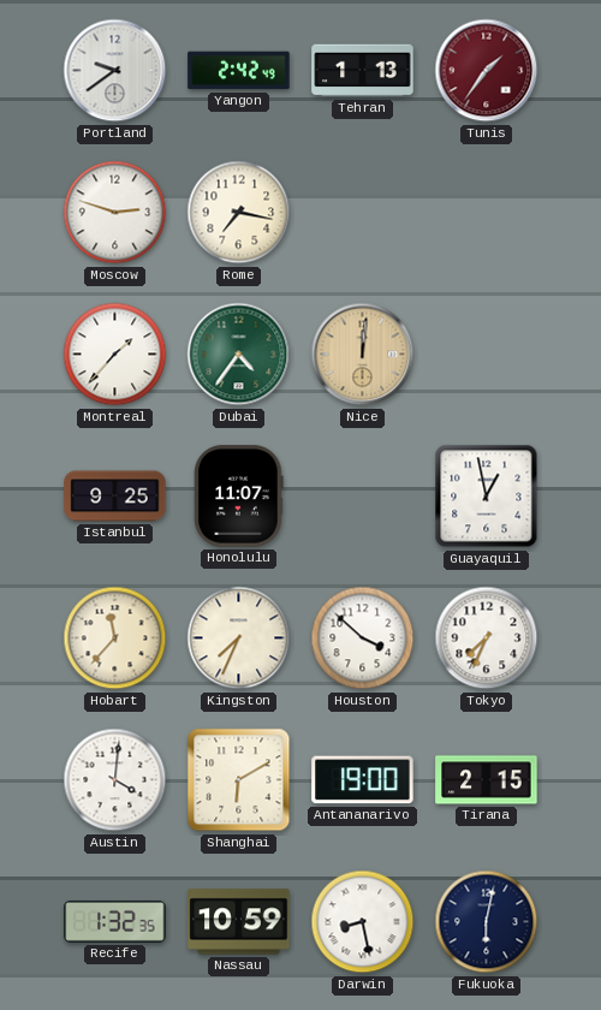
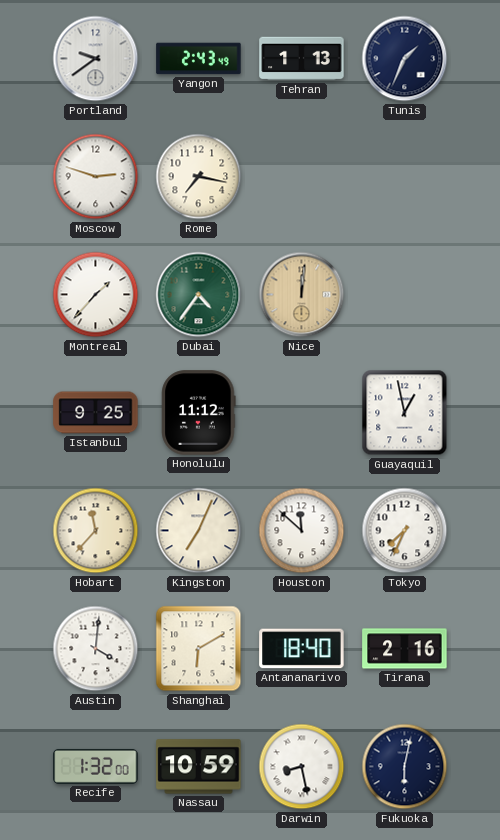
Yangon: 2:42 -> 2:43 (199, 59)
Tunis: 1:36 -> 1:34 (405, 59)
Tunis dial: burgundy -> navy (405, 59)
Honolulu: 11:07 -> 11:12 (199, 413)
Kingston: 7:34 -> 7:04 (199, 531)
Houston: 3:52 -> 11:52 (302, 531)
Antananarivo: 19:00 -> 18:40 (302, 649)
Tirana: 2:15 -> 2:16 (405, 649)
Recife: 1:32:35 -> 1:32:00 (96, 766)
